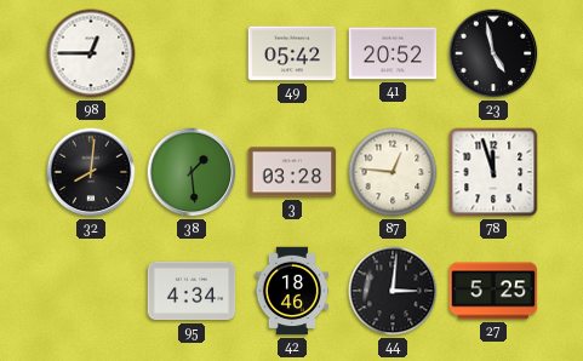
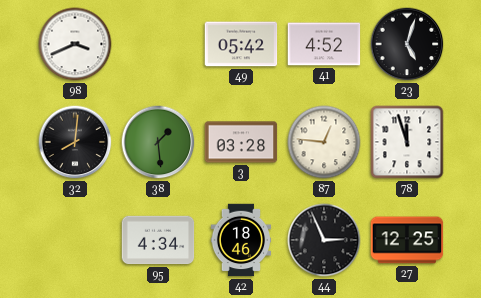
98: 12:45 -> 3:41 (75, 44)
41: 20:52 -> 4:52 (324, 44)
23: 4:58 -> 5:03 (407, 44)
44: 3:01 -> 2:56 (324, 240)
27: 5:25 -> 12:25 (407, 240)
